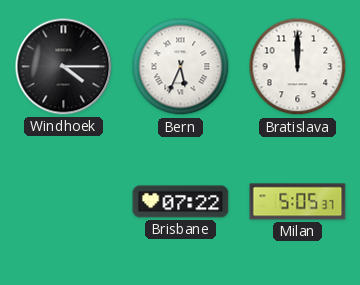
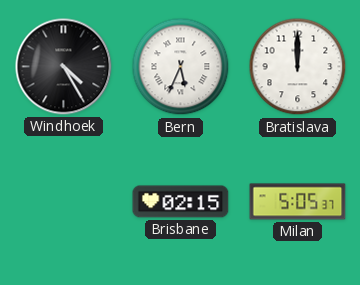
Windhoek: 4:15 -> 4:25 (64, 67)
Brisbane: 07:22 -> 02:15 (181, 202)
